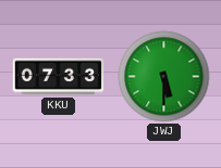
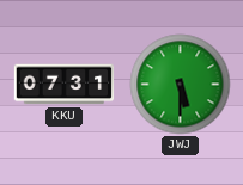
KKU: 07:33 -> 07:31 (65, 85)
